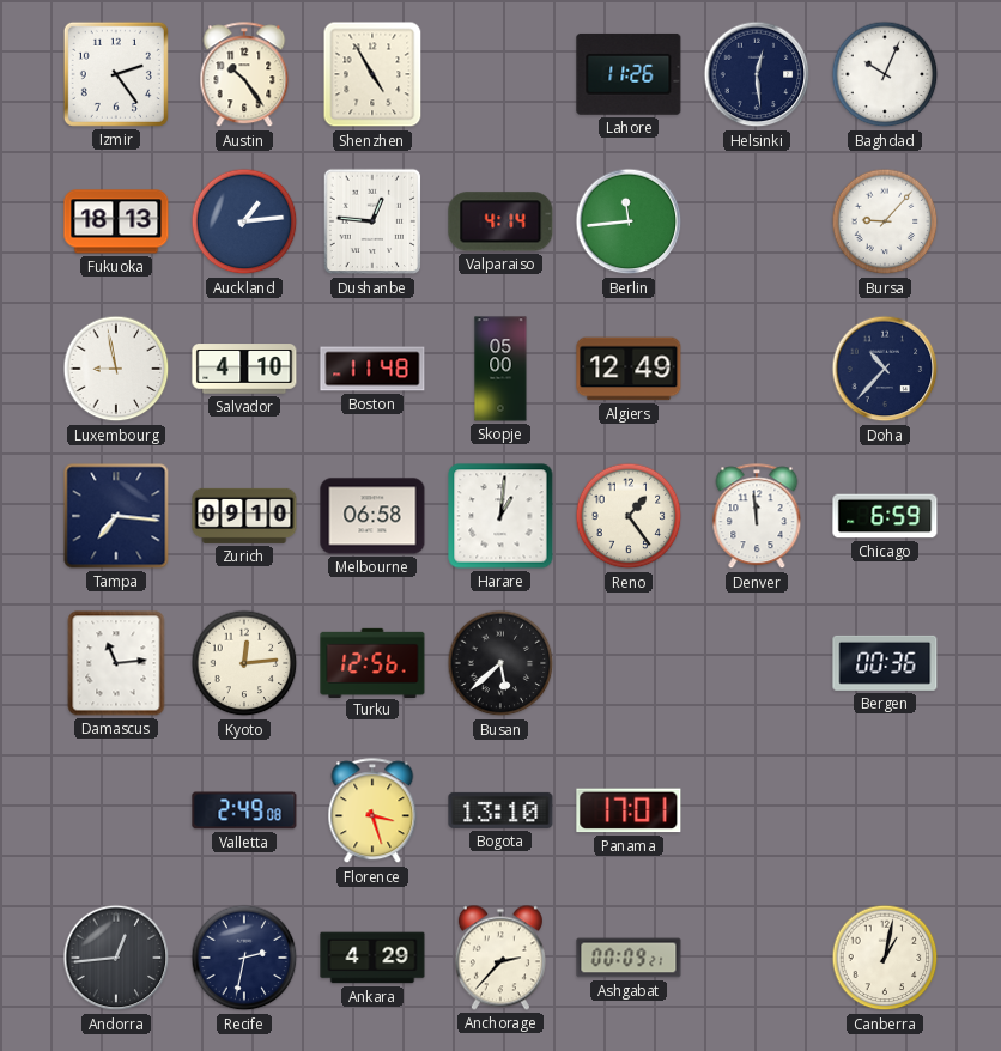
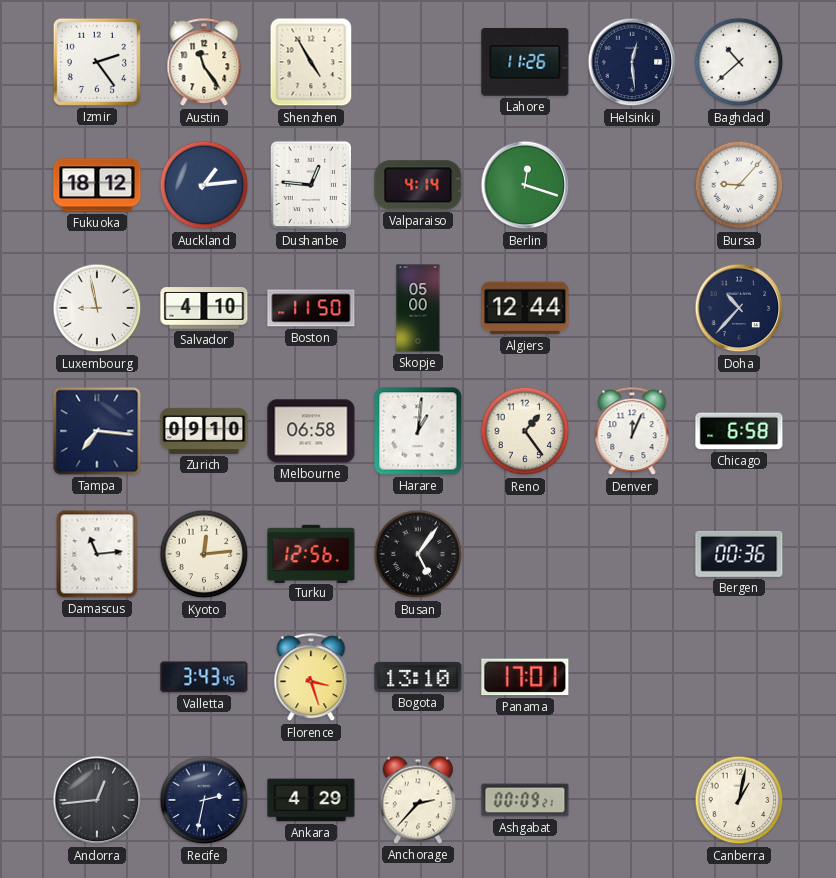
Austin: 10:24 -> 11:24 (204, 63)
Baghdad: 10:04 -> 10:38 (739, 62)
Fukuoka: 18:13 -> 18:12 (97, 185)
Berlin: 11:44 -> 12:18 (525, 185)
Boston: 11:48 -> 11:50 (311, 308)
Algiers: 12:49 -> 12:44 (525, 308)
Denver: 11:59 -> 12:04 (632, 432)
Chicago: 6:59 -> 6:58 (739, 431)
Busan: 5:38 -> 5:06 (418, 554)
Valletta: 2:49 -> 3:43 (204, 677)
